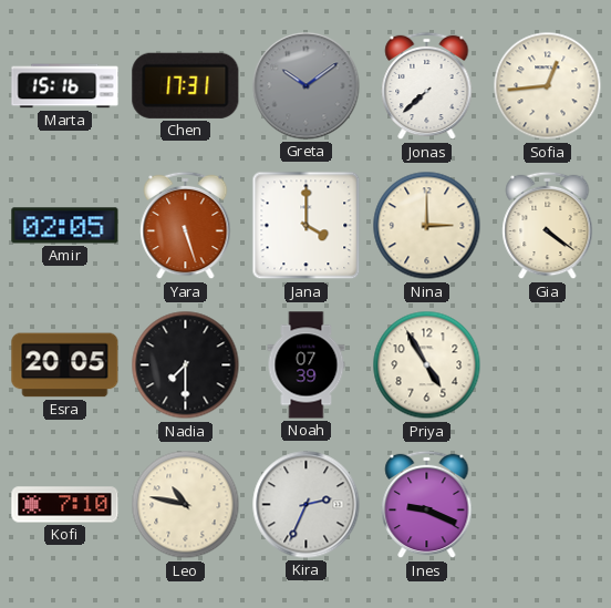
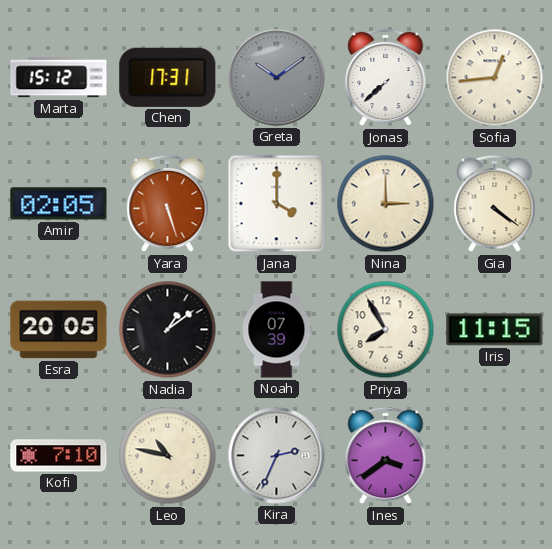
Marta: 15:16 -> 15:12 (59, 78)
Nadia: 7:30 -> 1:09 (168, 330)
Priya: 4:55 -> 7:55 (386, 330)
Iris: none -> 11:15 (495, 330)
Ines: 9:19 -> 3:39 (386, 456)
